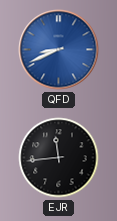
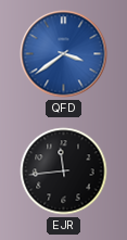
QFD: 8:41 -> 3:39 (64, 54)
